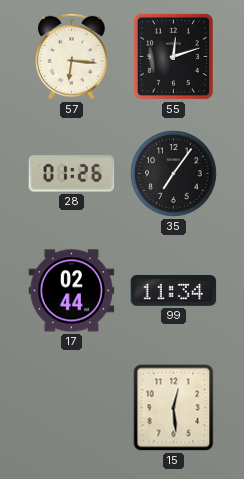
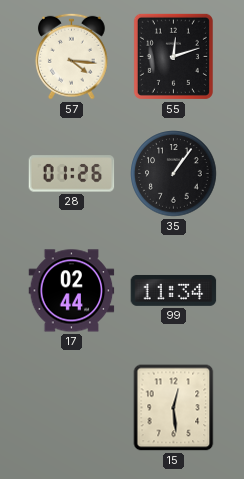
57: 6:16 -> 4:16 (71, 56)
35: 7:06 -> 1:06 (174, 174)
